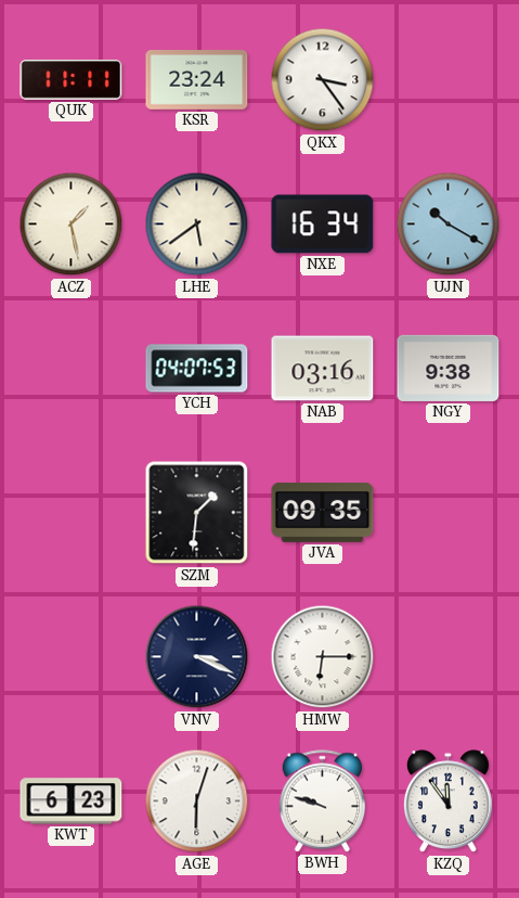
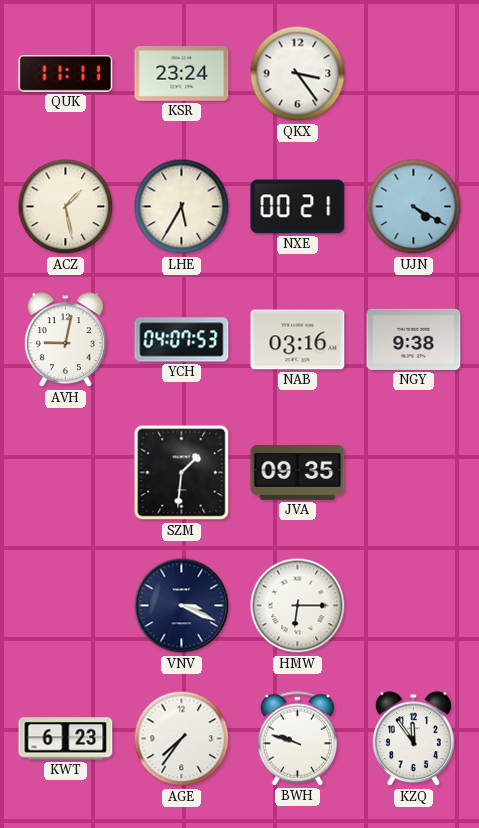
LHE: 5:39 -> 5:35 (182, 207)
NXE: 16:34 -> 00:21 (298, 207)
UJN: 10:20 -> 4:20 (414, 207)
AVH: none -> 9:02 (65, 340)
AGE: 6:03 -> 7:36 (182, 739)
